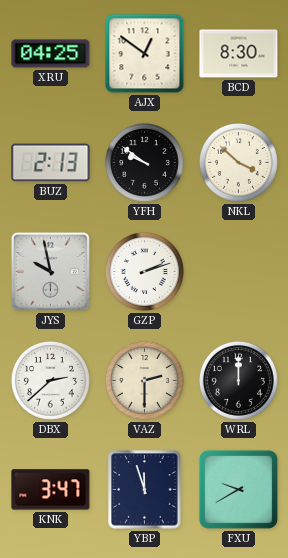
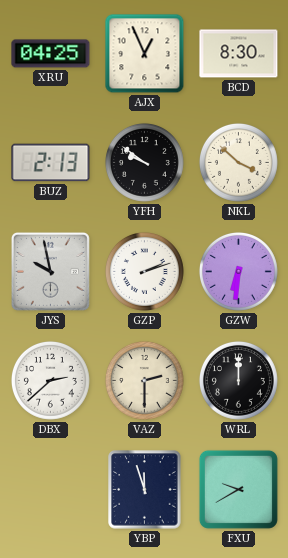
AJX: 12:51 -> 12:56 (145, 54)
GZW: none -> 6:31 (238, 271)
KNK: 3:47 -> none (51, 490)
